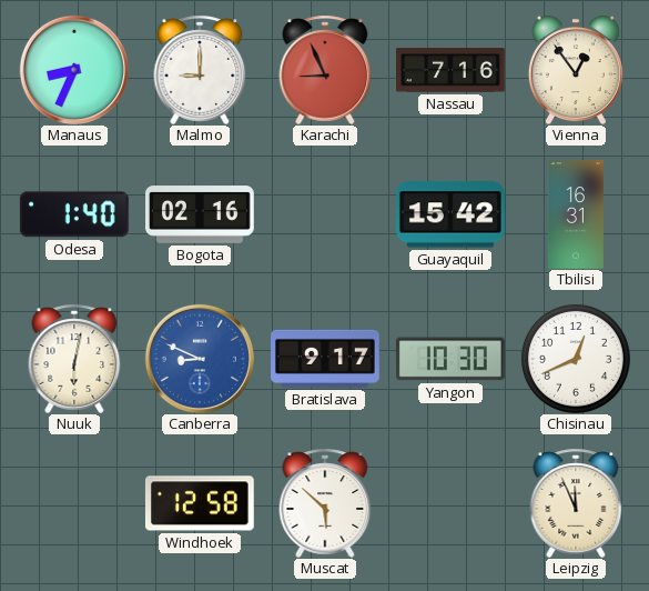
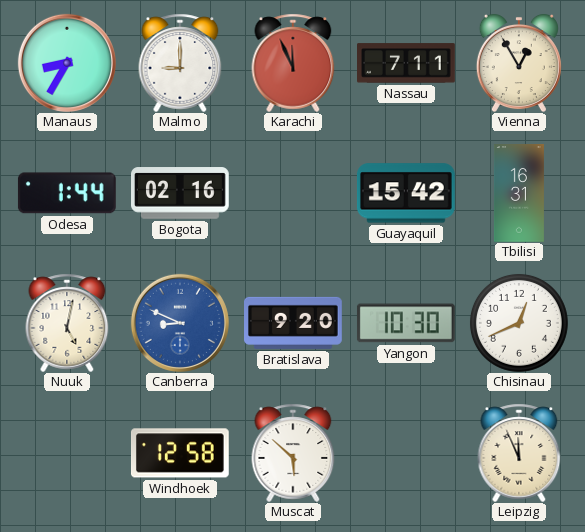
Manaus: 8:34 -> 8:35 (67, 63)
Karachi: 8:56 -> 11:56 (293, 63)
Nassau: 7:16 -> 7:11 (407, 63)
Vienna: 12:54 -> 12:55 (519, 63)
Odesa: 1:40 -> 1:44 (67, 193)
Nuuk: 6:02 -> 5:02 (67, 323)
Bratislava: 9:17 -> 9:20 (294, 323)
